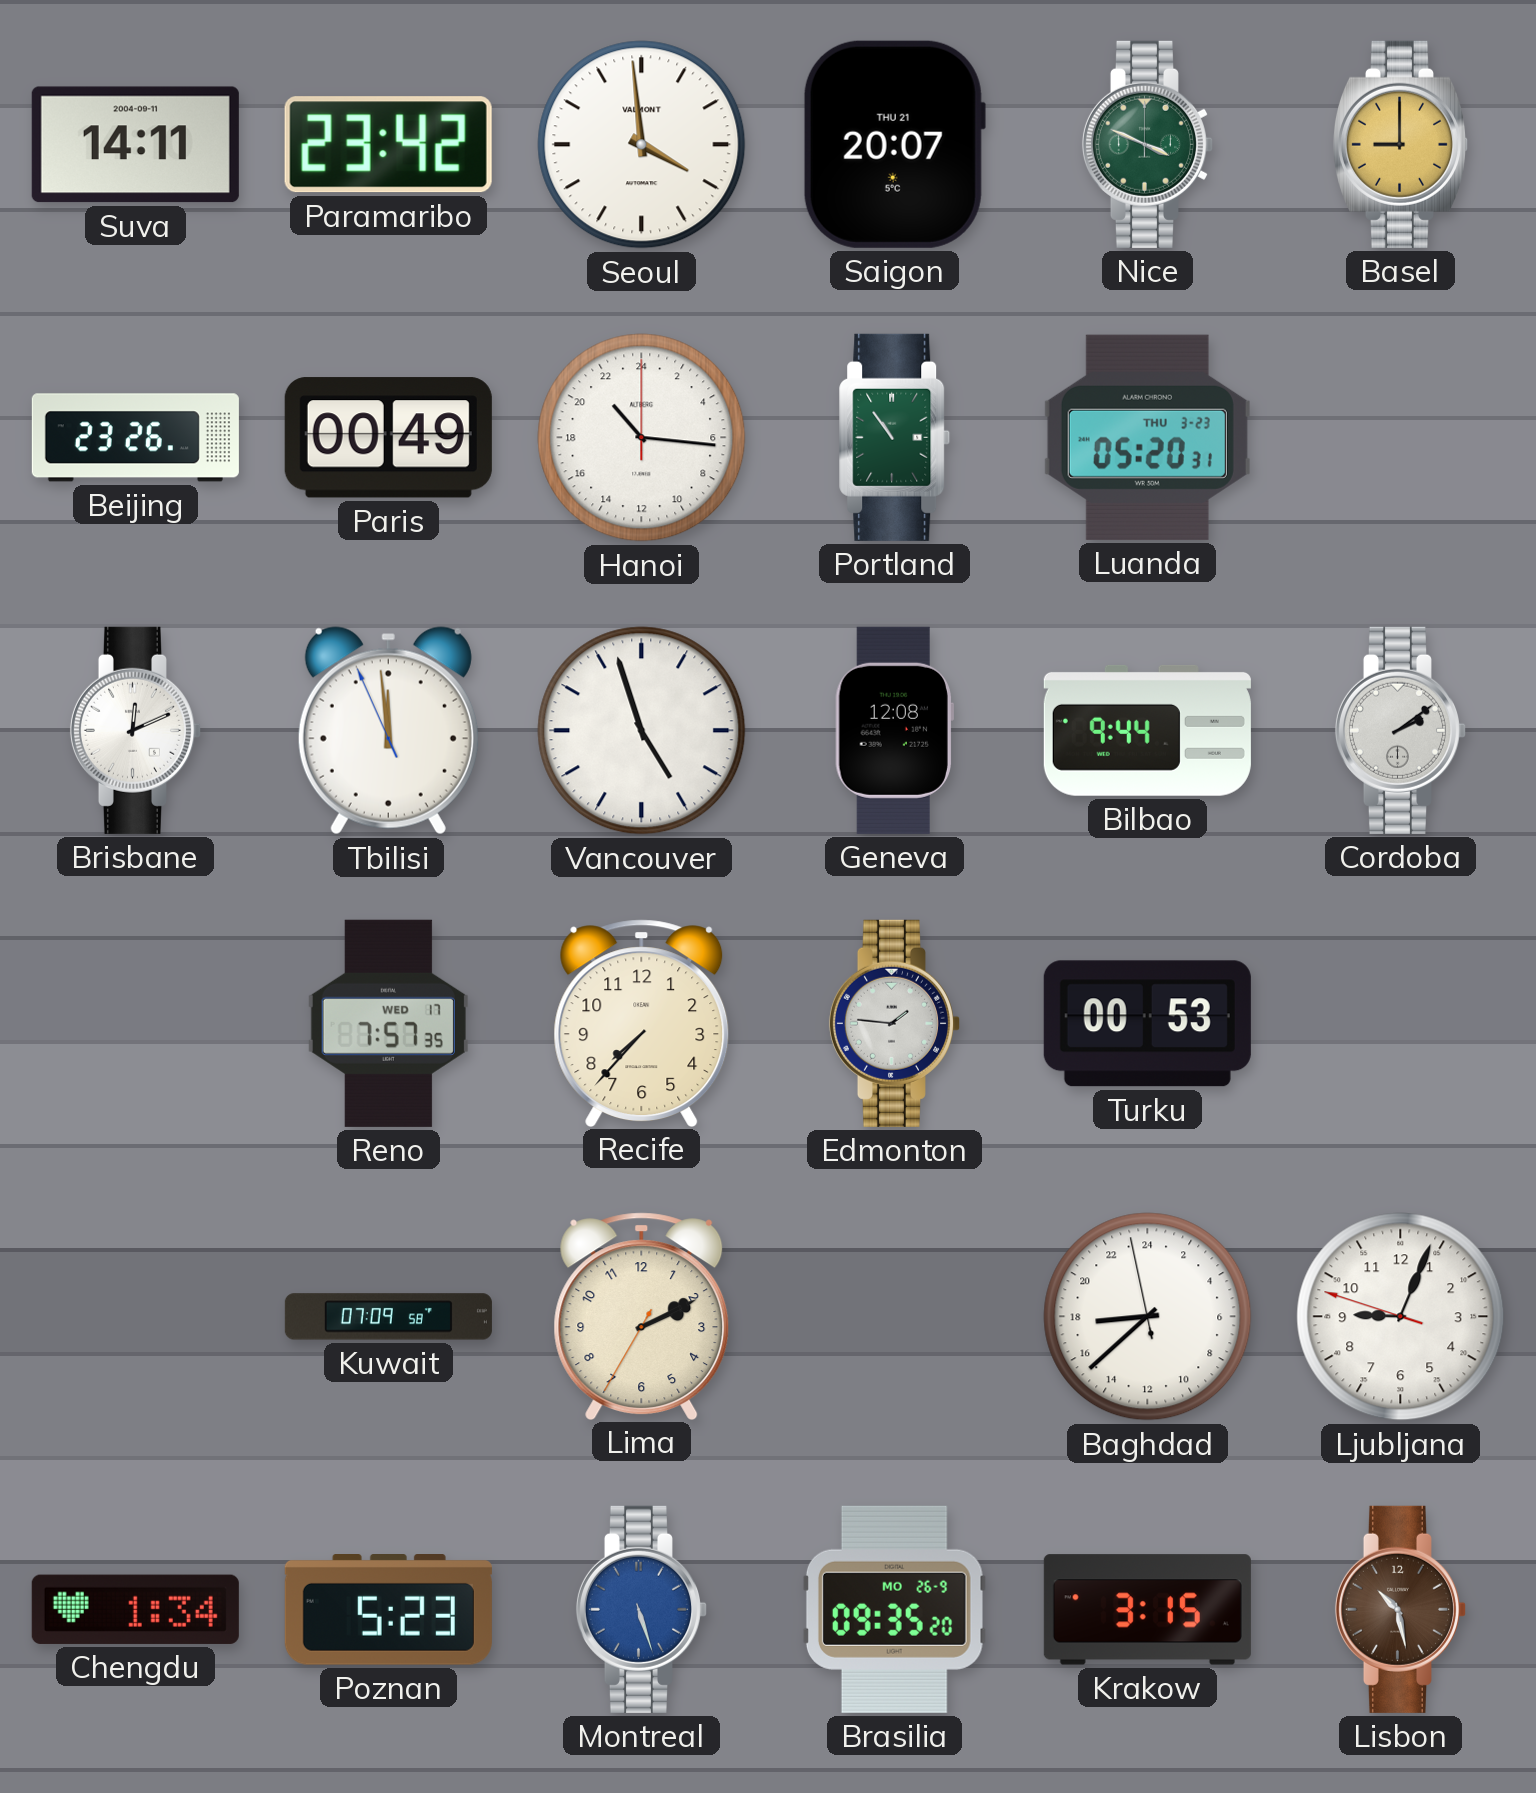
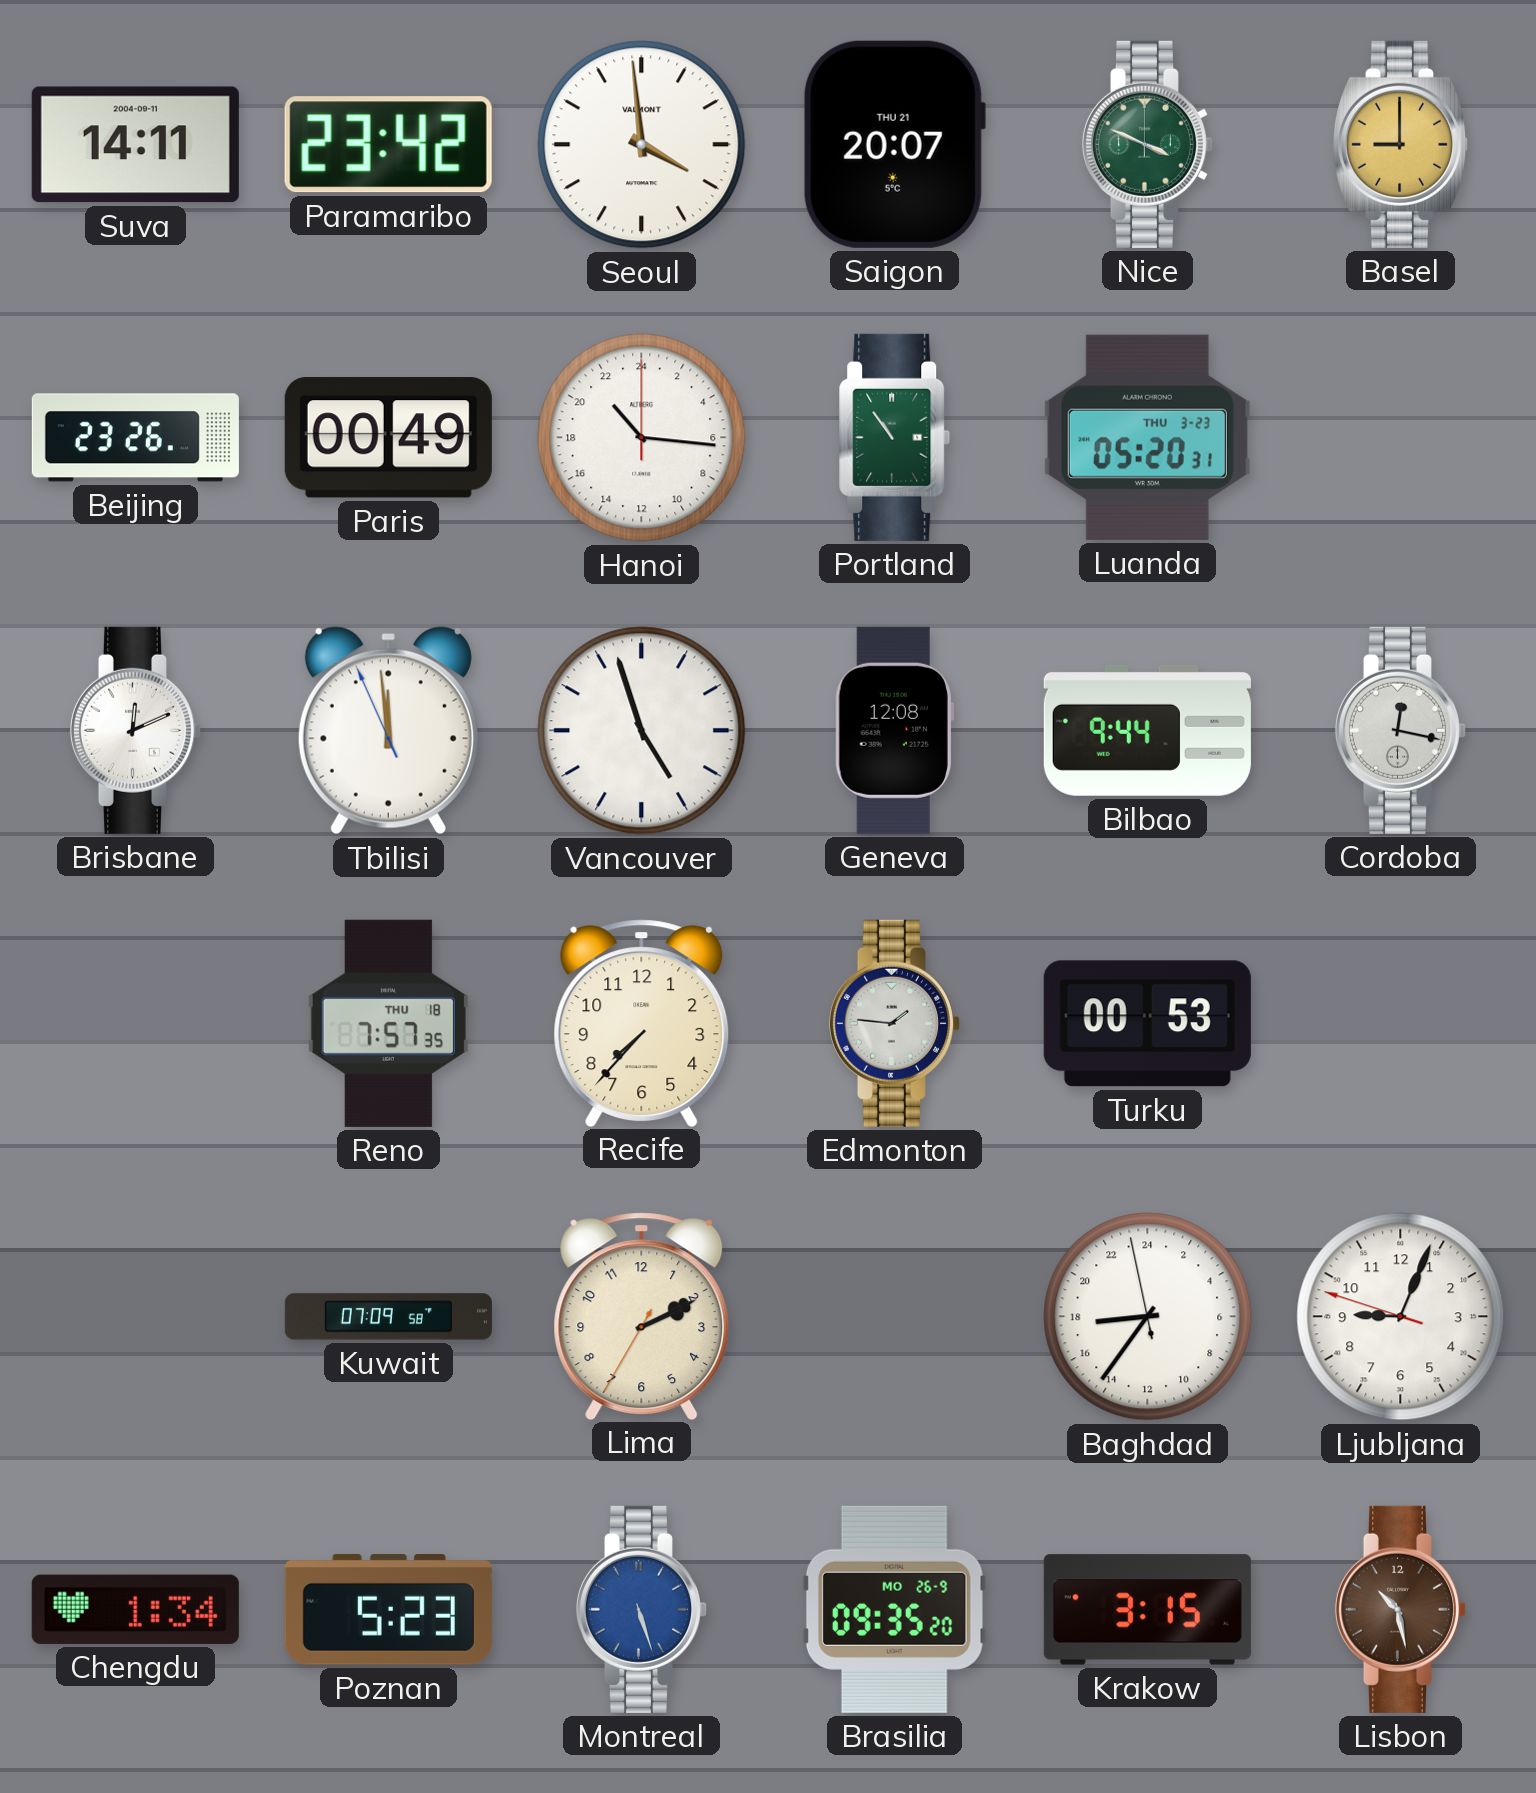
Cordoba: 2:09 -> 12:17 (1400, 730)
Reno date: WED 17 -> THU 18 (388, 1023)
Baghdad: 17:37 -> 17:35 (1148, 1317)
